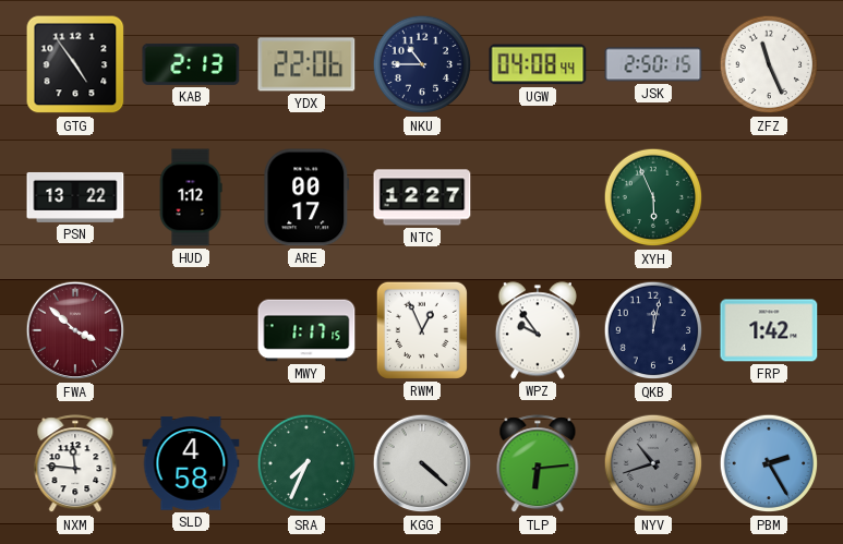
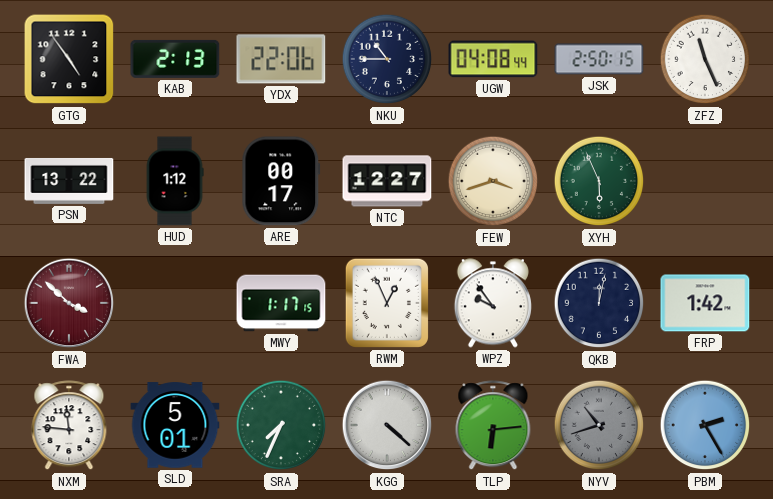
FEW: none -> 3:42 (493, 181)
SLD: 4:58 -> 5:01 (175, 425)
